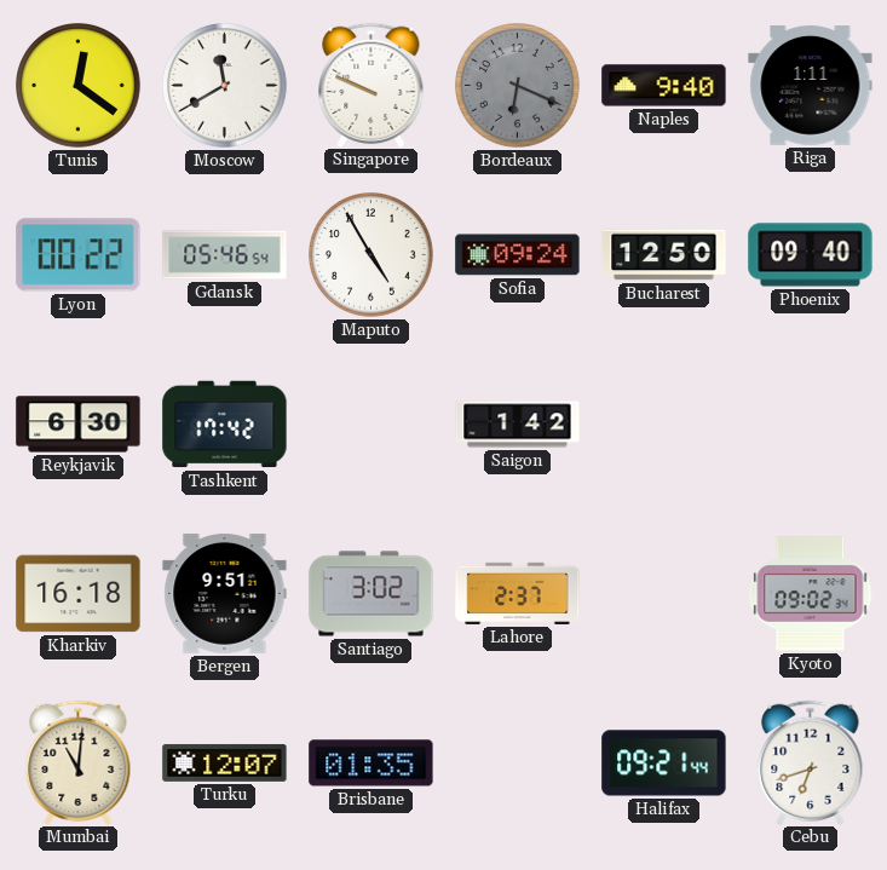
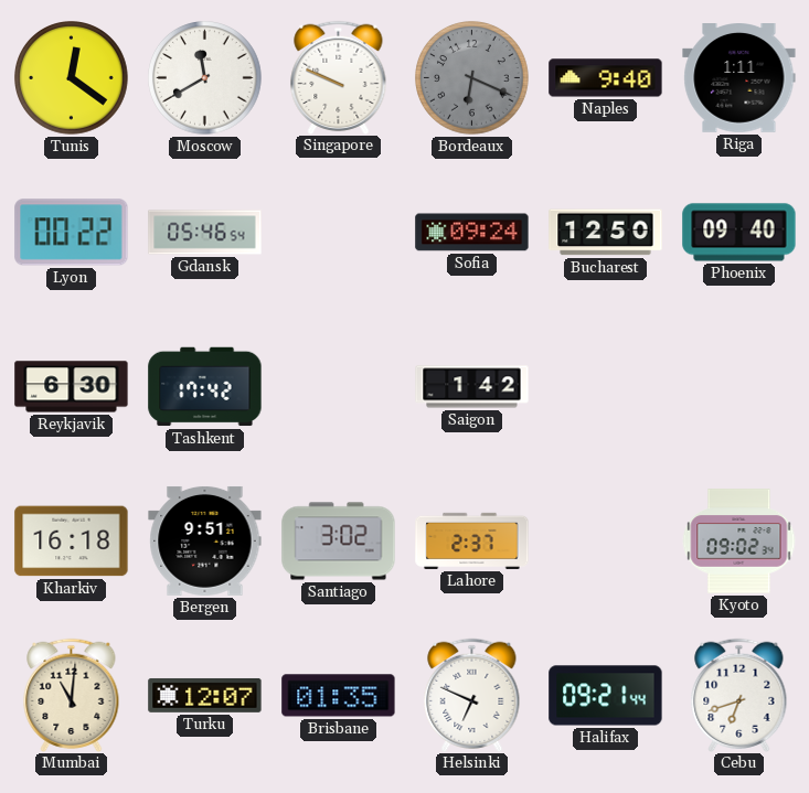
Maputo: 4:55 -> none (371, 255)
Helsinki: none -> 6:49 (472, 695)
